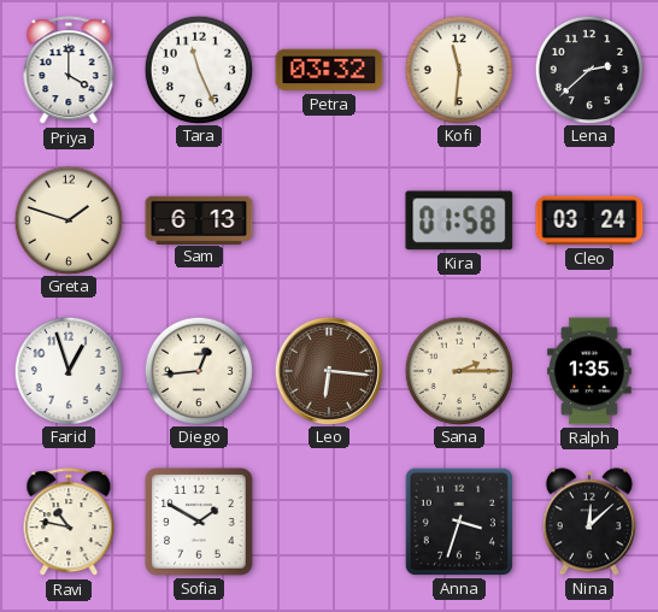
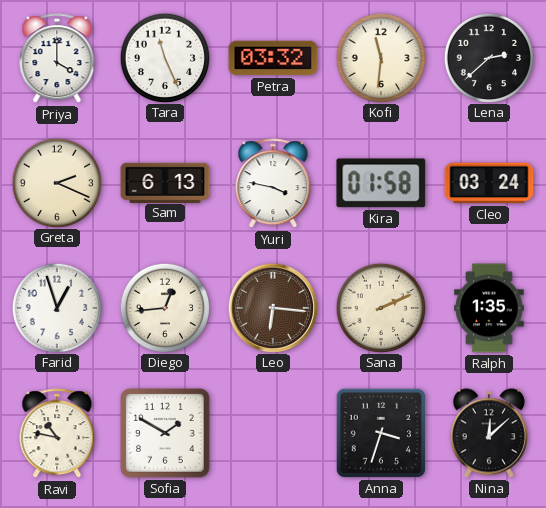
Greta: 1:48 -> 2:19 (56, 182)
Yuri: none -> 3:47 (273, 184)
Sana: 2:15 -> 2:11 (380, 307)
